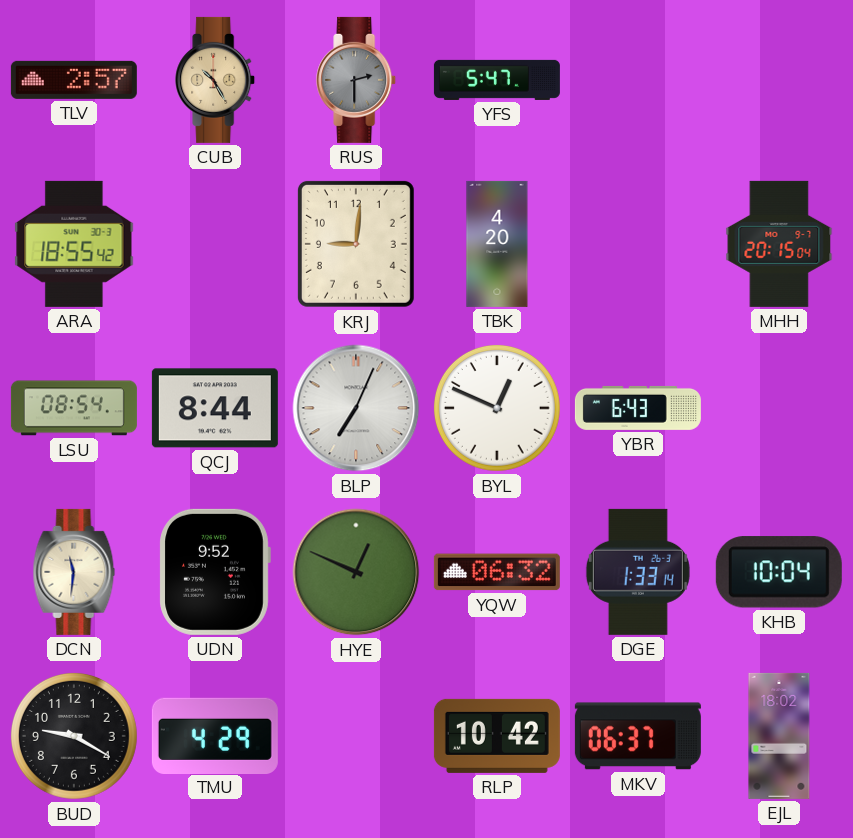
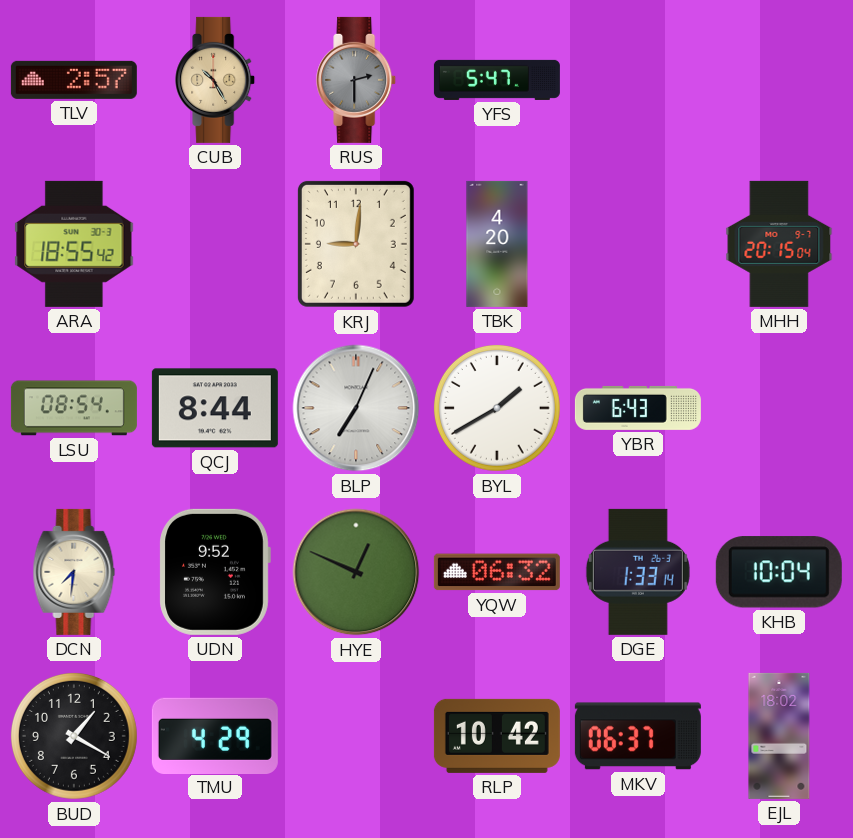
BYL: 12:49 -> 1:40 (497, 408)
DCN: 11:31 -> 7:31 (74, 572)
BUD: 9:20 -> 1:20 (74, 736)
